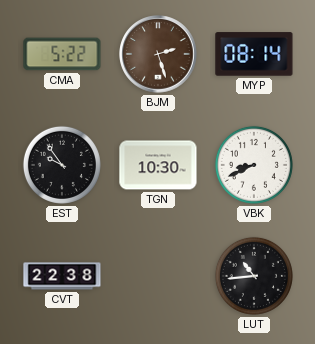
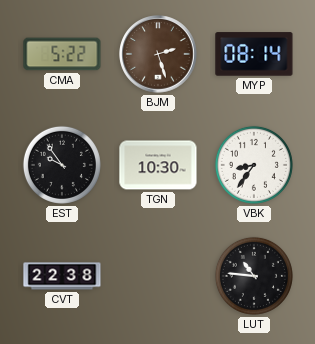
VBK: 8:41 -> 8:36 (254, 165)
LUT: 10:44 -> 10:46 (254, 276)
